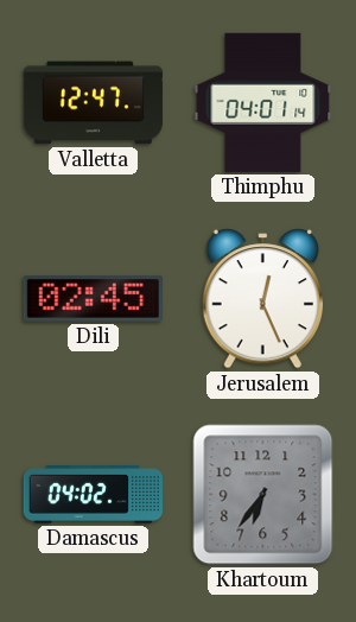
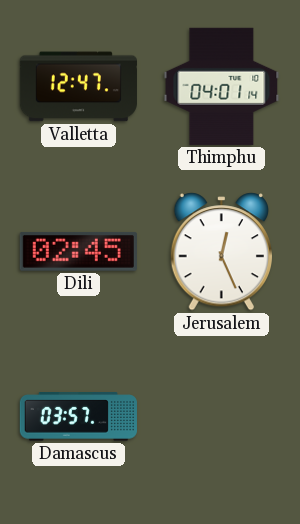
Damascus: 04:02 -> 03:57 (78, 417)
Khartoum: 6:36 -> none (263, 495)
